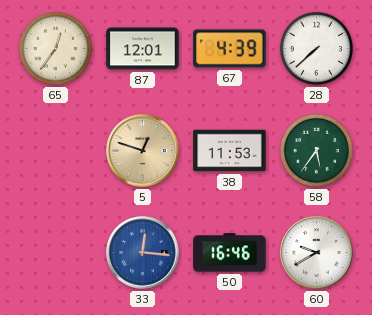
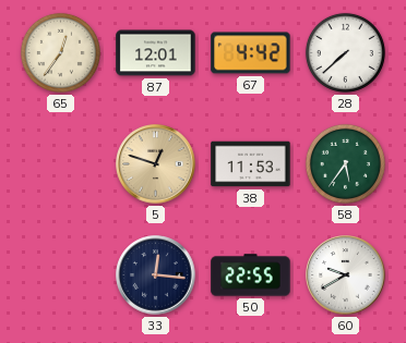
67: 4:39 -> 4:42 (251, 53)
33 dial: blue -> navy (156, 275)
50: 16:46 -> 22:55 (251, 275)
